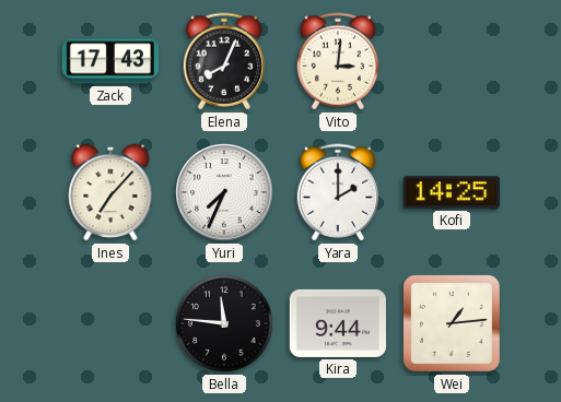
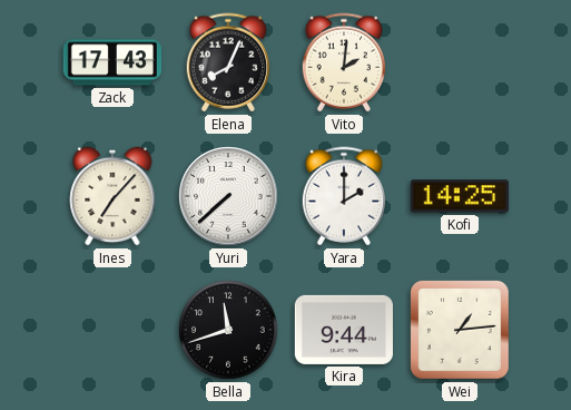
Vito: 3:01 -> 2:01 (343, 62)
Yuri: 7:34 -> 7:38 (228, 196)
Bella: 11:46 -> 11:42 (228, 330)
